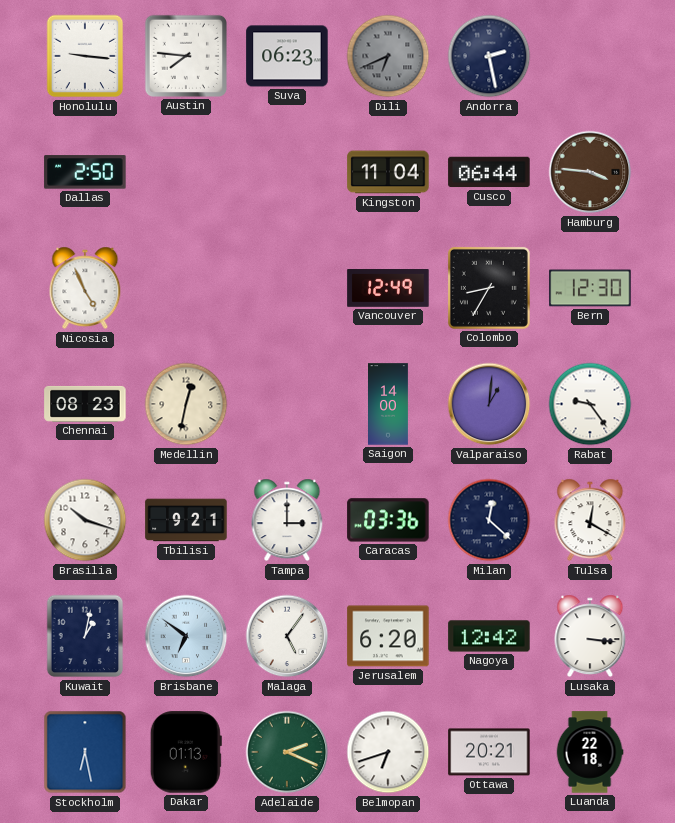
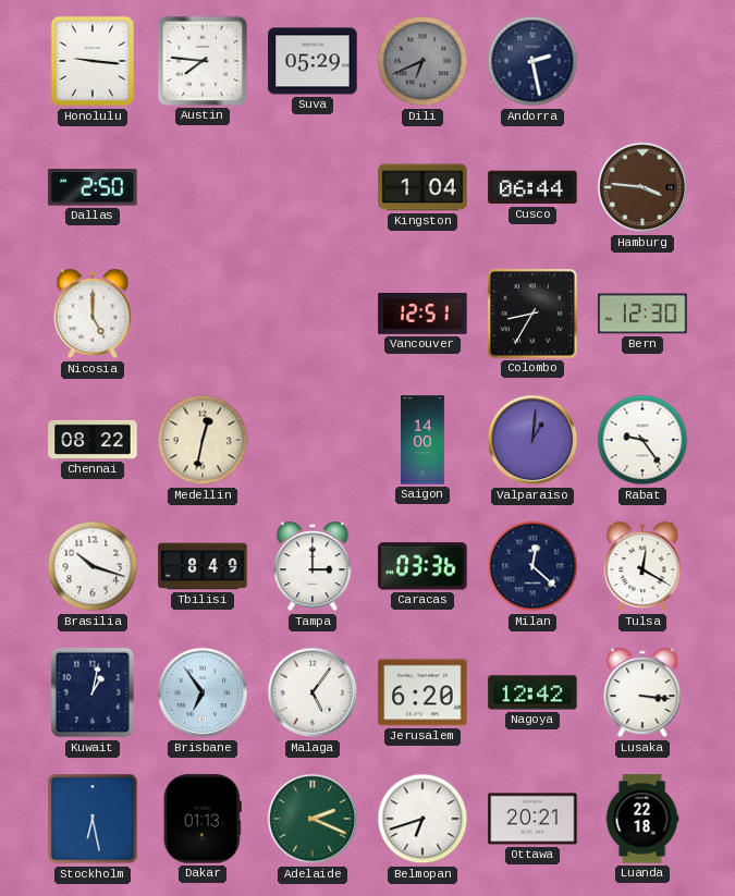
Suva: 06:23 -> 05:29 (313, 61)
Kingston: 11:04 -> 1:04 (422, 187)
Nicosia: 4:56 -> 5:00 (93, 314)
Vancouver: 12:49 -> 12:51 (422, 315)
Chennai: 08:23 -> 08:22 (93, 440)
Tbilisi: 9:21 -> 8:49 (203, 566)
Brisbane: 6:51 -> 6:54 (203, 692)
